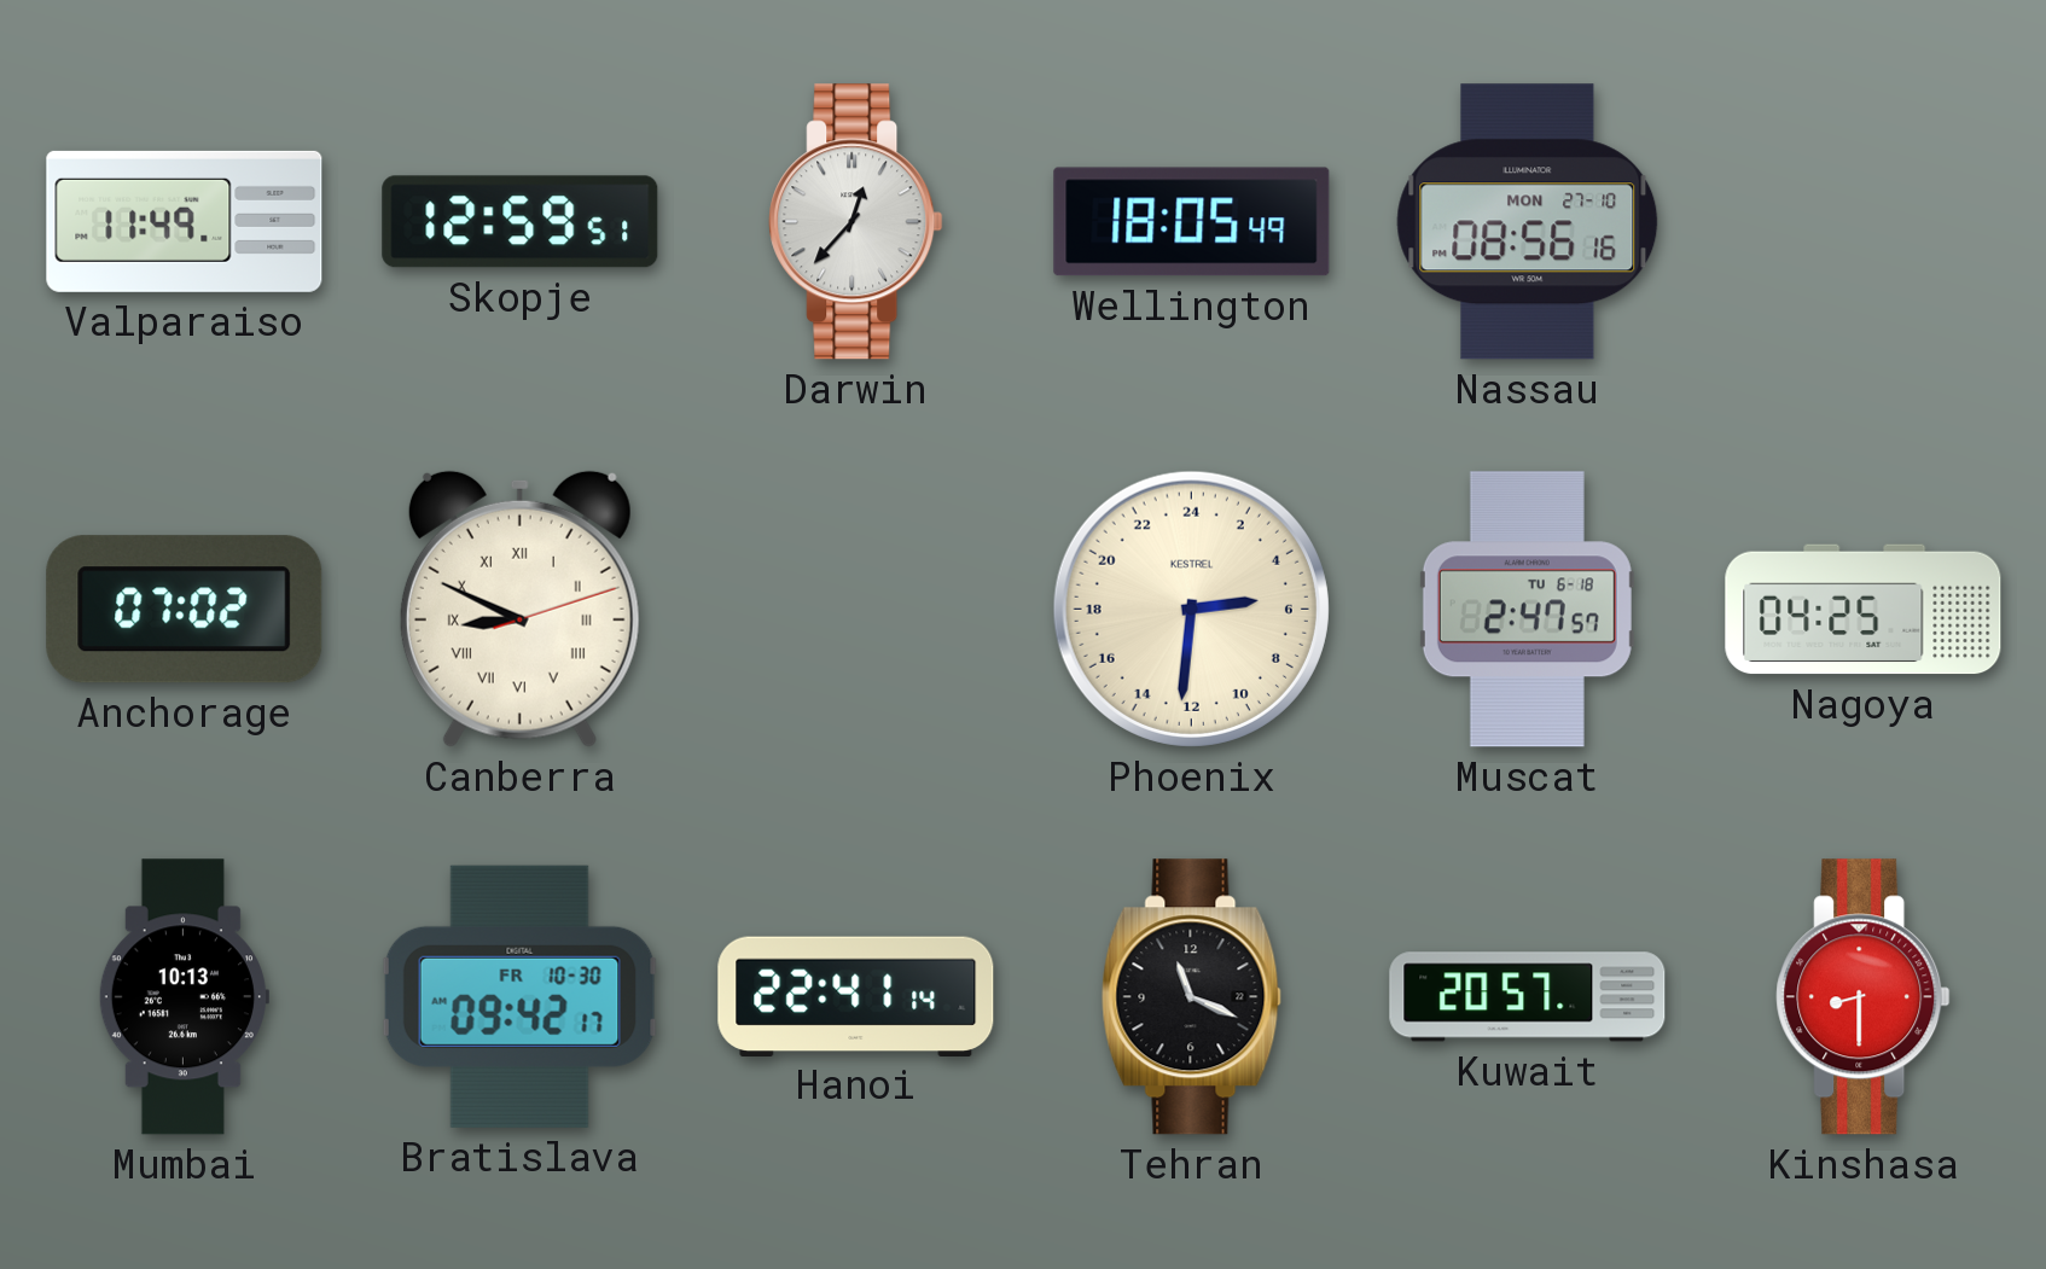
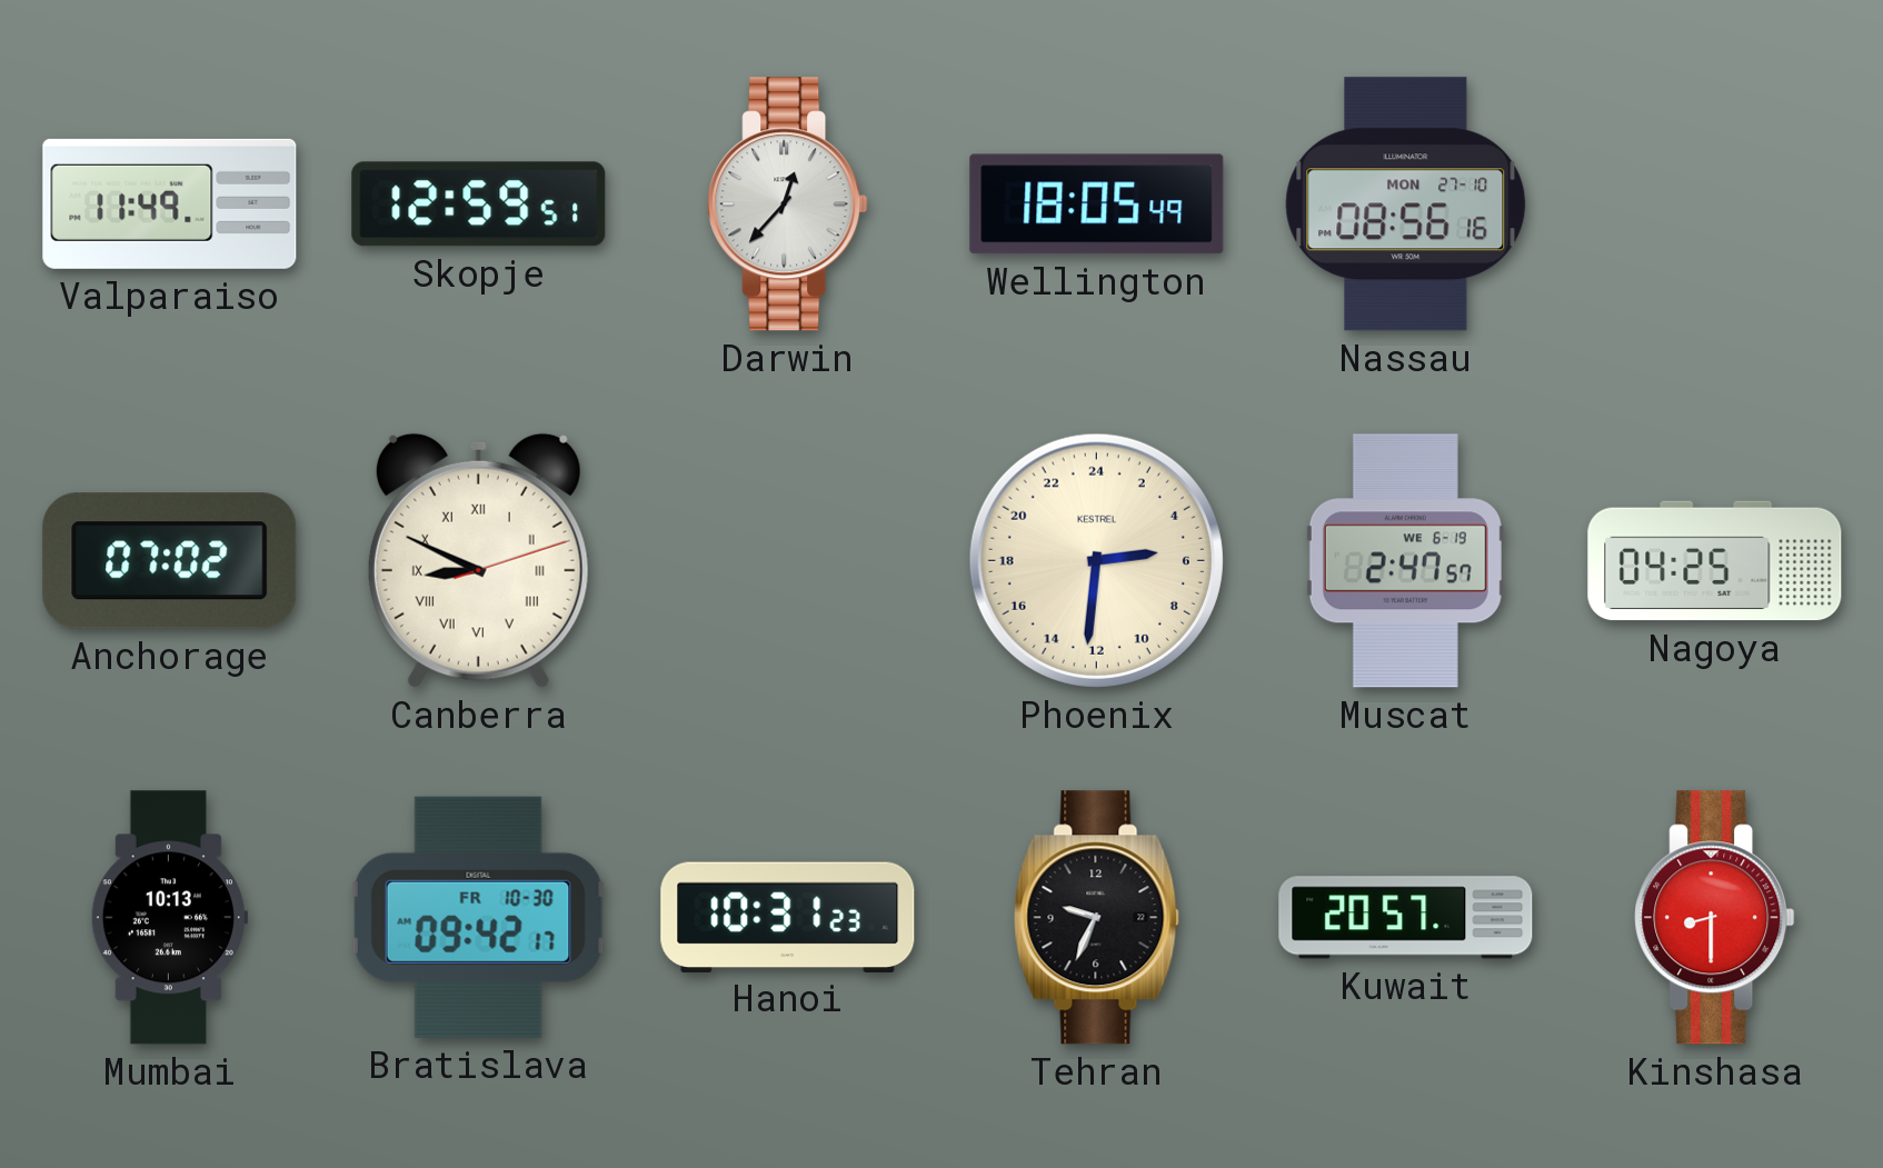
Muscat date: TU 6-18 -> WE 6-19 (1405, 561)
Hanoi: 22:41 -> 10:31 (788, 917)
Tehran: 11:19 -> 9:34 (1096, 918)
